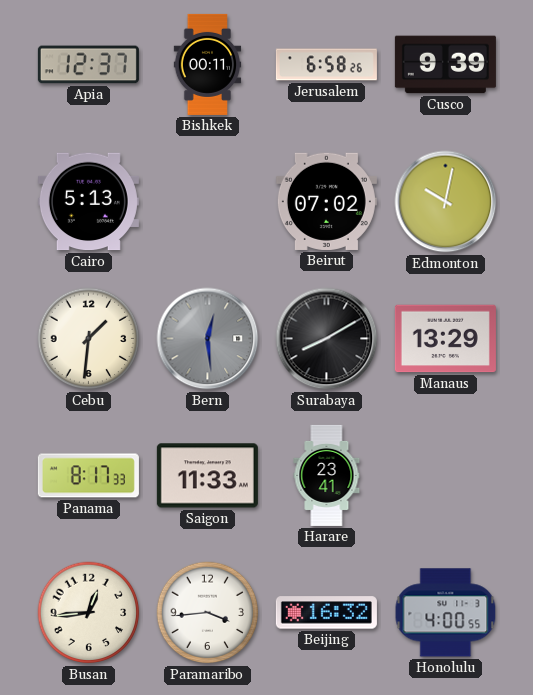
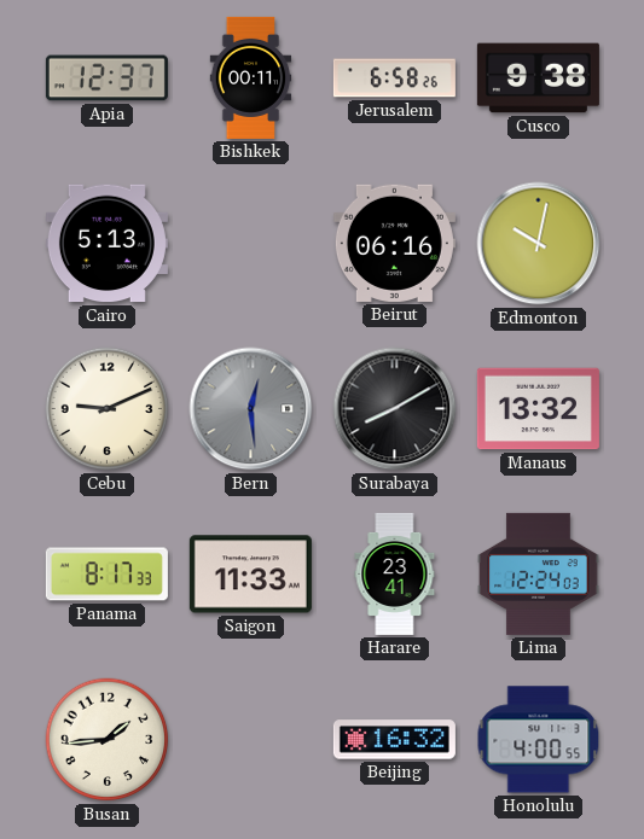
Cusco: 9:39 -> 9:38 (538, 78)
Beirut: 07:02 -> 06:16 (394, 243)
Cebu: 1:31 -> 9:11 (108, 409)
Manaus: 13:29 -> 13:32 (538, 409)
Lima: none -> 12:24 (539, 573)
Busan: 12:44 -> 1:44 (108, 740)
Paramaribo: 3:44 -> none (208, 613)
